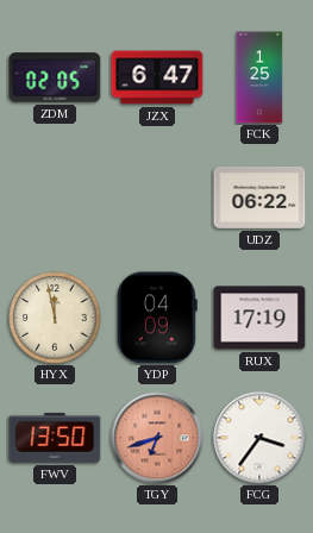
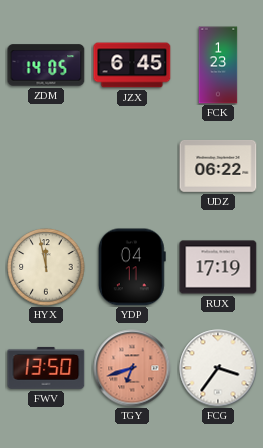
ZDM: 02:05 -> 14:05 (46, 65)
JZX: 6:47 -> 6:45 (132, 65)
FCK: 1:25 -> 1:23 (218, 65)
YDP: 04:09 -> 04:11 (132, 267)
